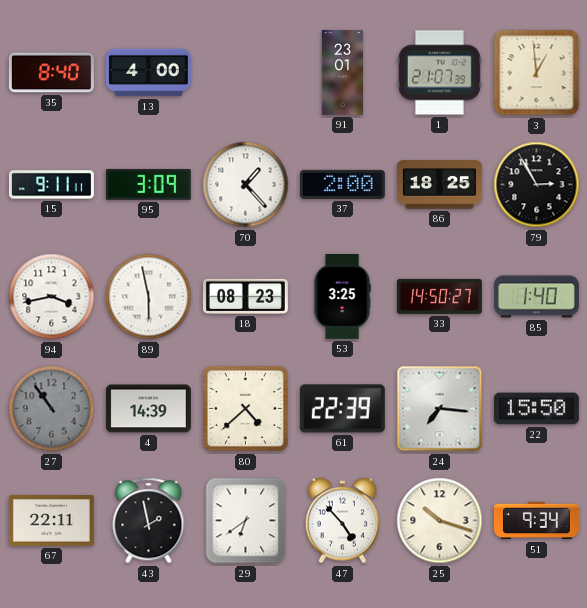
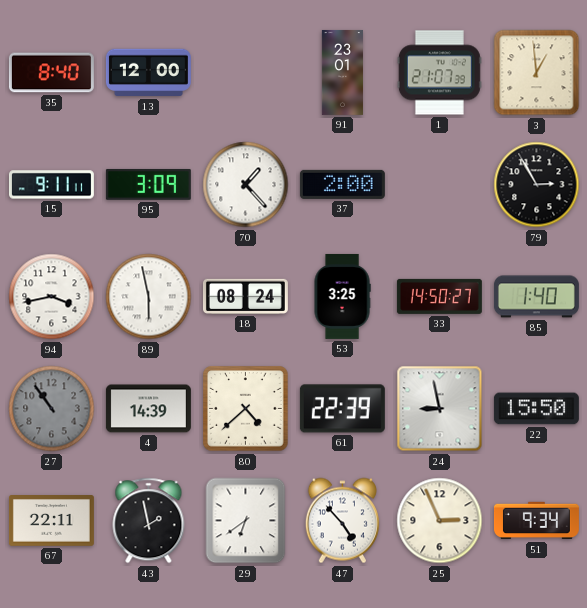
13: 4:00 -> 12:00 (148, 73)
86: 18:25 -> none (439, 185)
18: 08:23 -> 08:24 (245, 296)
24: 7:16 -> 8:58 (440, 409)
25: 10:18 -> 2:56 (440, 521)
